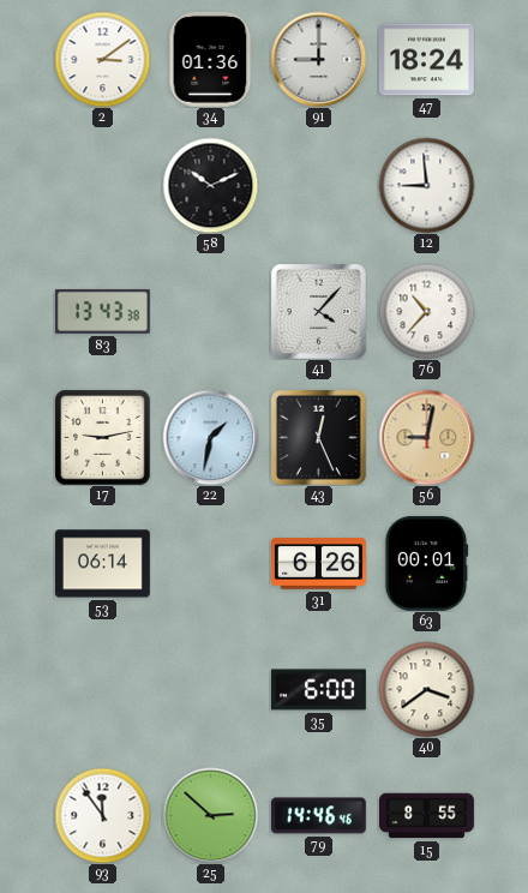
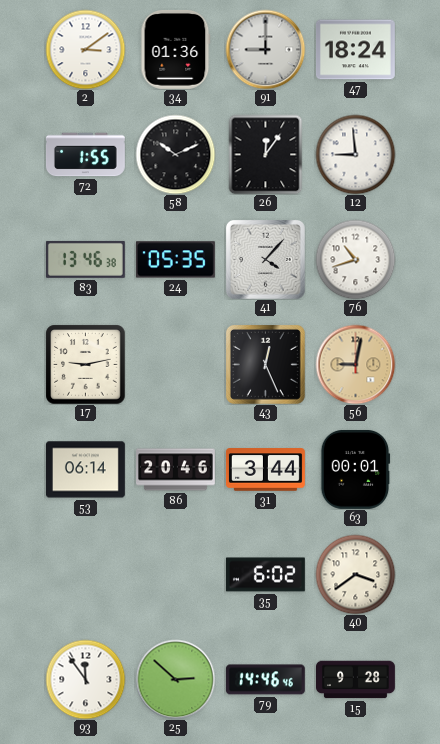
72: none -> 1:55 (85, 155)
26: none -> 12:06 (266, 154)
83: 13:43 -> 13:46 (85, 259)
24: none -> 05:35 (175, 260)
76: 10:37 -> 10:42 (355, 259)
22: 1:32 -> none (210, 437)
86: none -> 20:46 (176, 470)
31: 6:26 -> 3:44 (265, 470)
35: 6:00 -> 6:02 (265, 575)
15: 8:55 -> 9:28 (356, 680)
